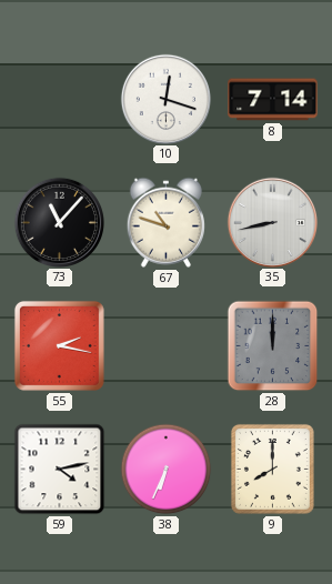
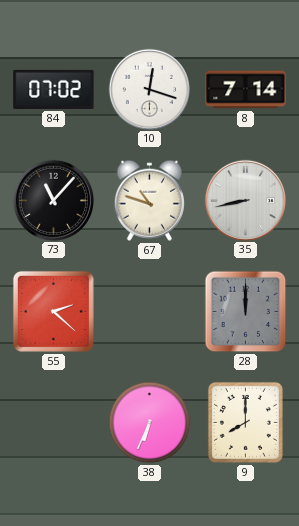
84: none -> 07:02 (54, 89)
55: 2:17 -> 2:22 (53, 311)
59: 4:13 -> none (60, 470)
